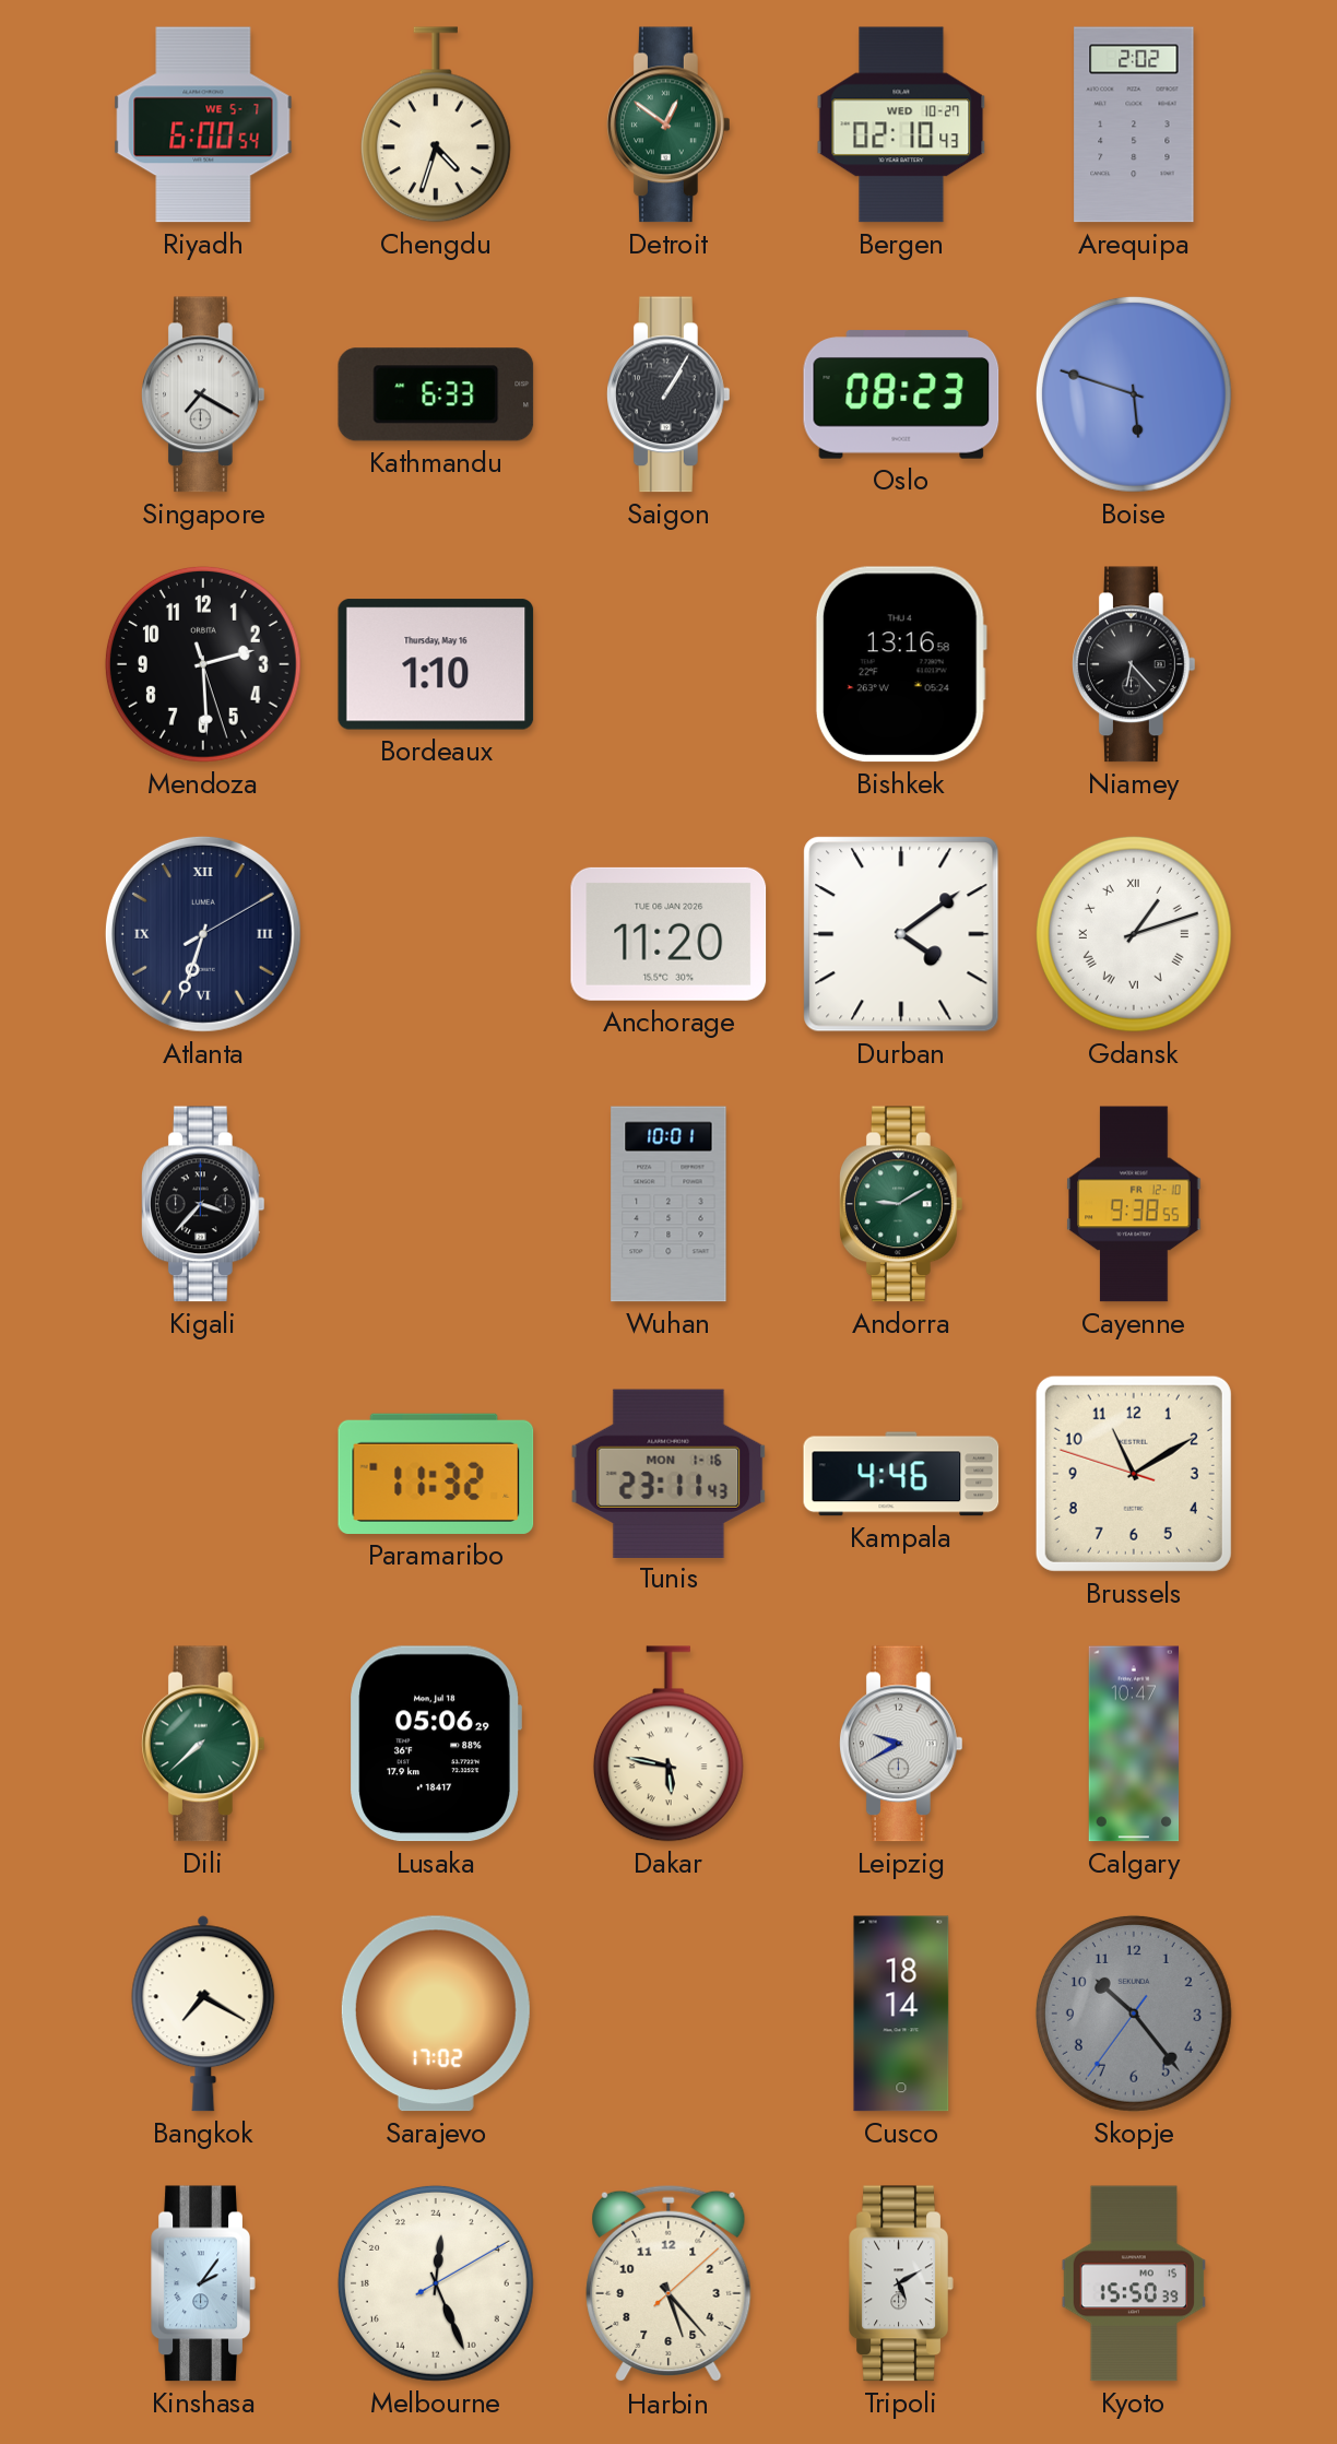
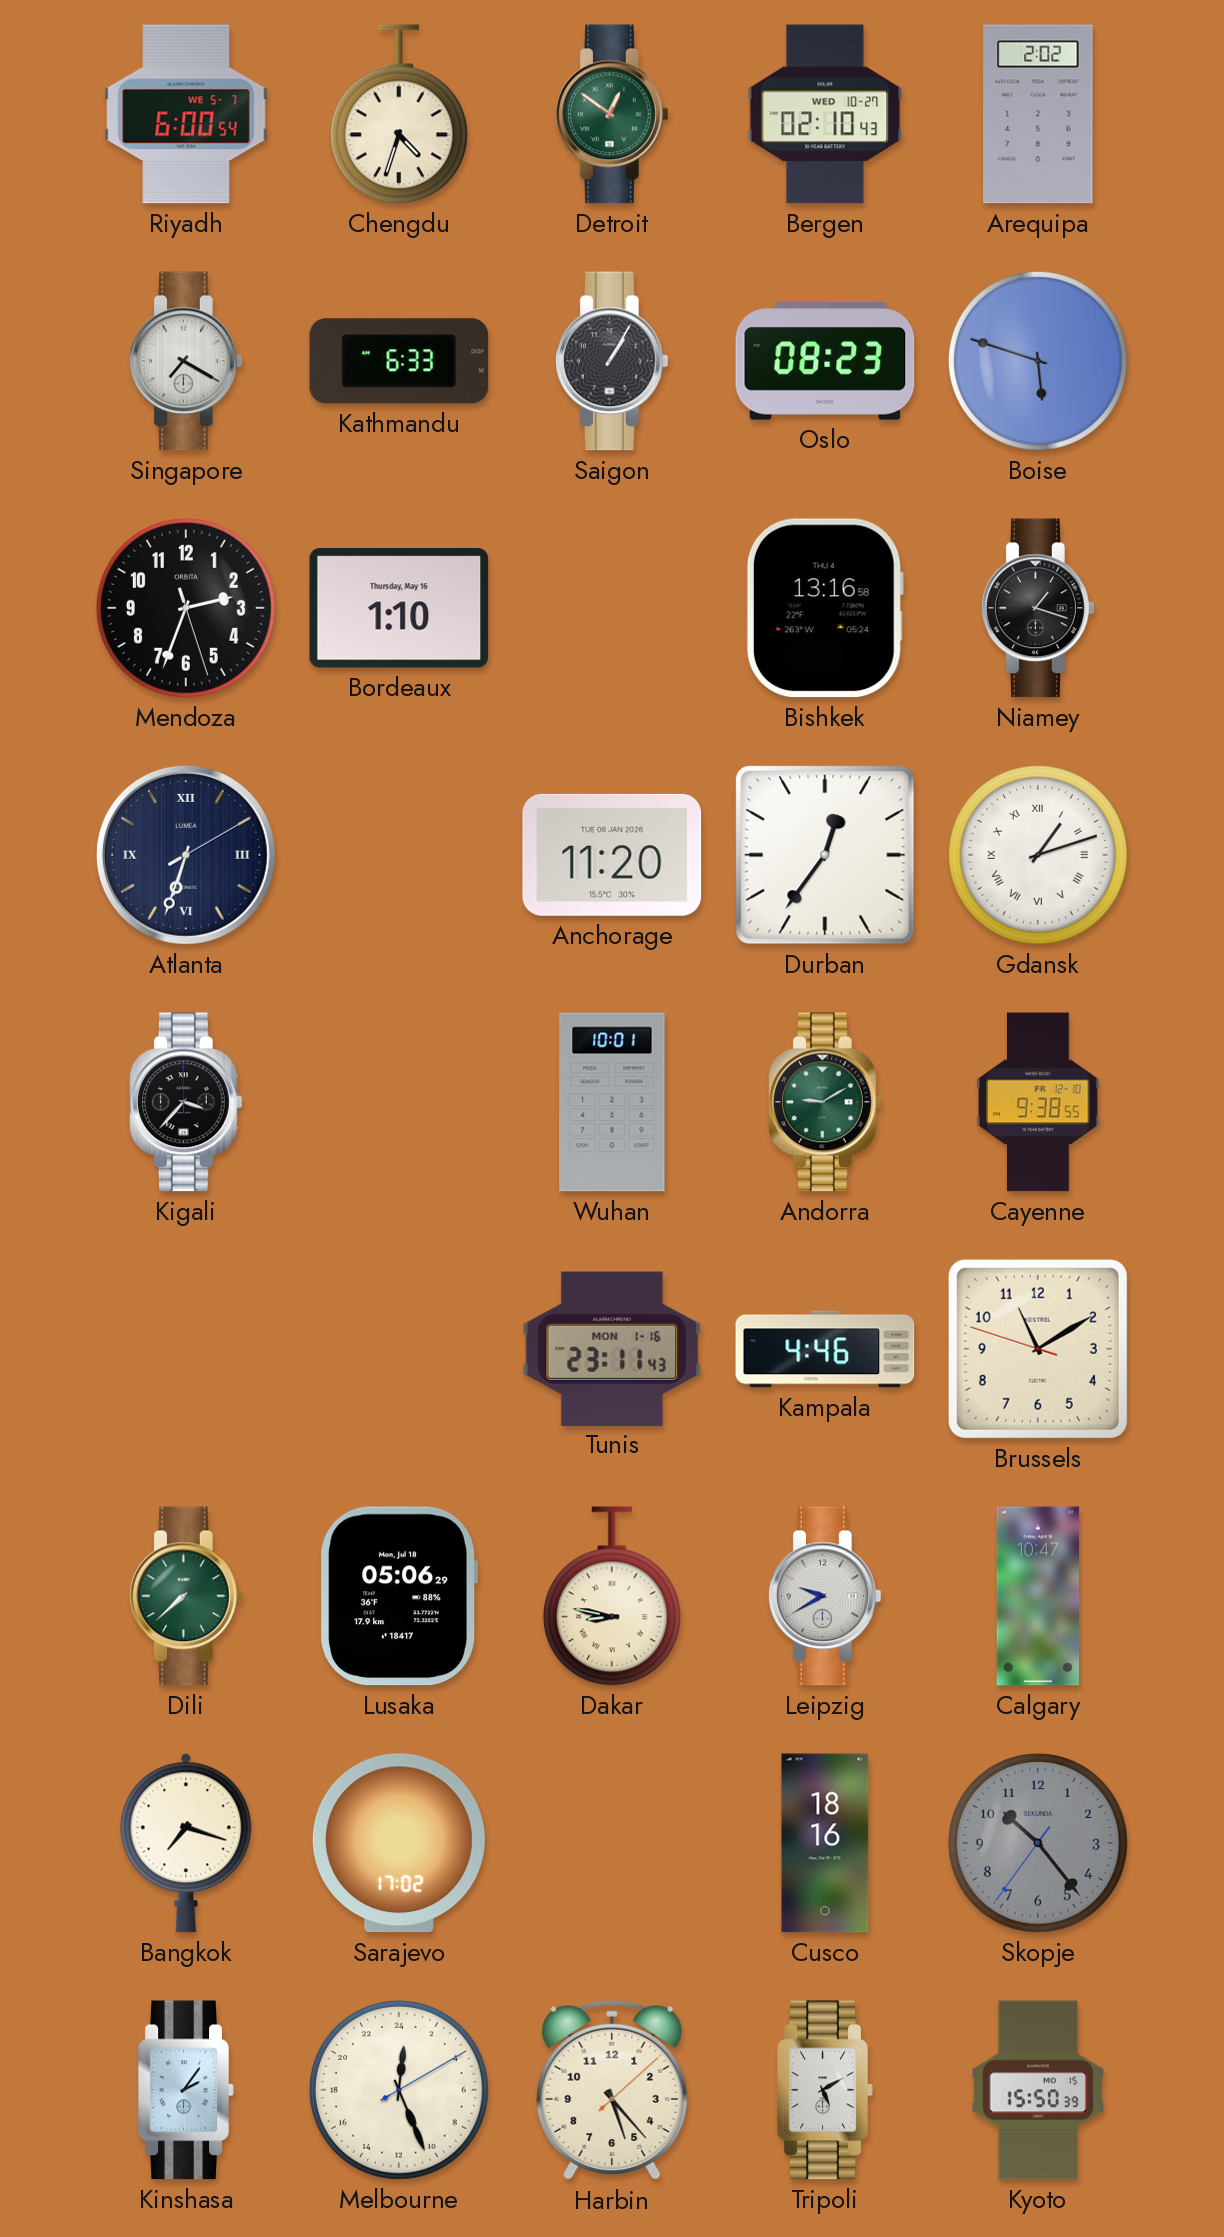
Mendoza: 2:29 -> 2:33 (186, 608)
Niamey: 6:23 -> 1:18 (1039, 608)
Durban: 4:09 -> 12:36 (825, 855)
Paramaribo: 11:32 -> none (436, 1474)
Dakar: 5:47 -> 8:47 (612, 1596)
Bangkok: 7:20 -> 7:18 (186, 1843)
Cusco: 18:14 -> 18:16 (825, 1843)
